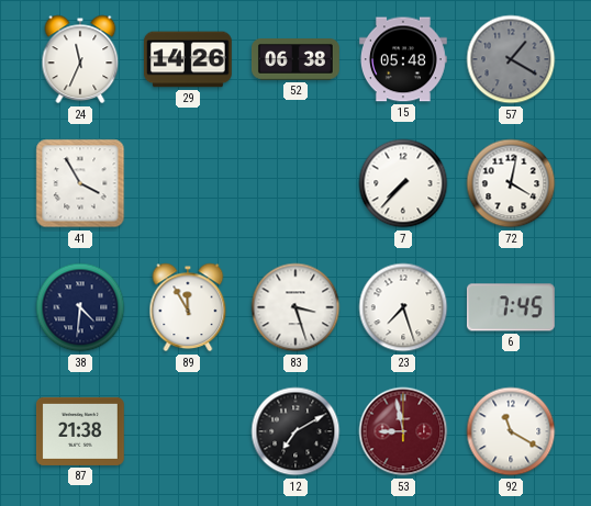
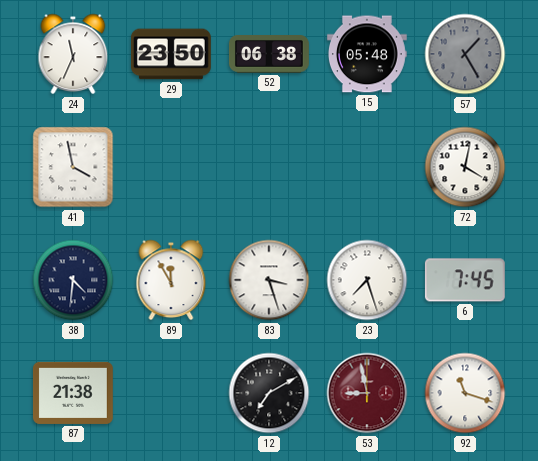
29: 14:26 -> 23:50 (172, 54)
57: 1:20 -> 1:25 (465, 54)
41: 3:55 -> 3:58 (73, 167)
7: 7:37 -> none (403, 183)
92: 11:20 -> 11:18 (465, 393)
